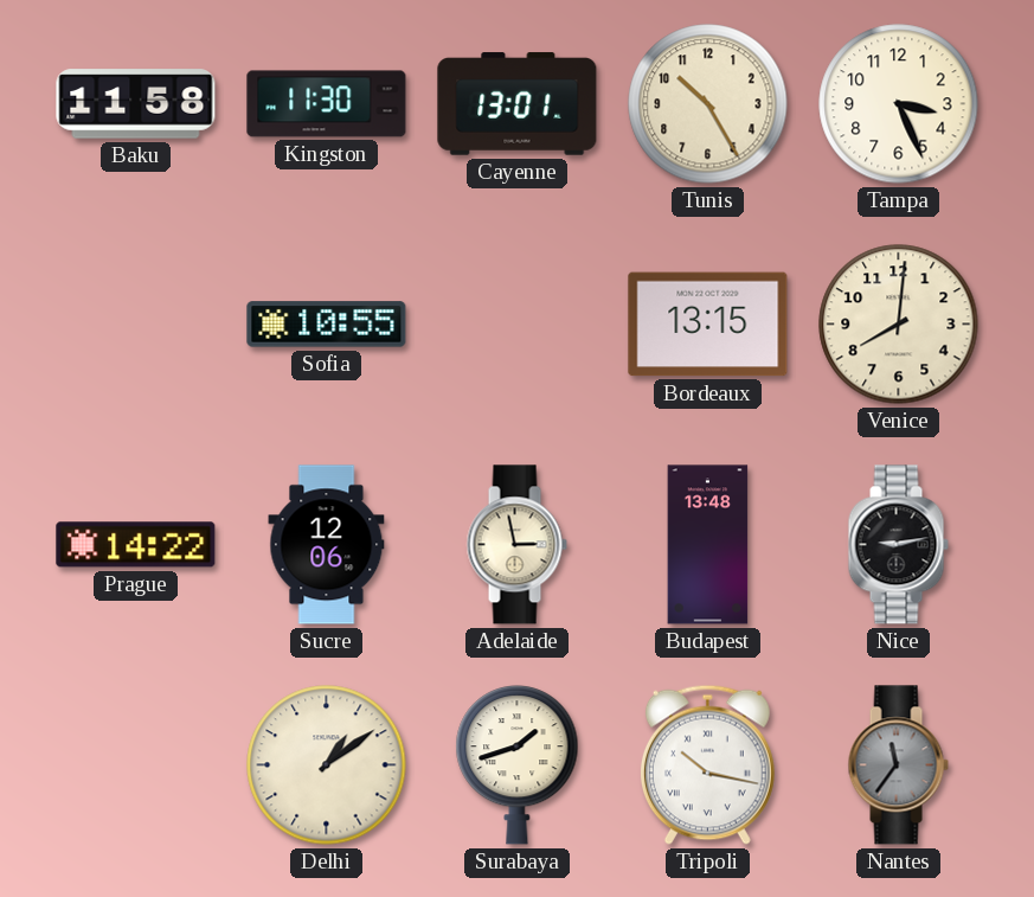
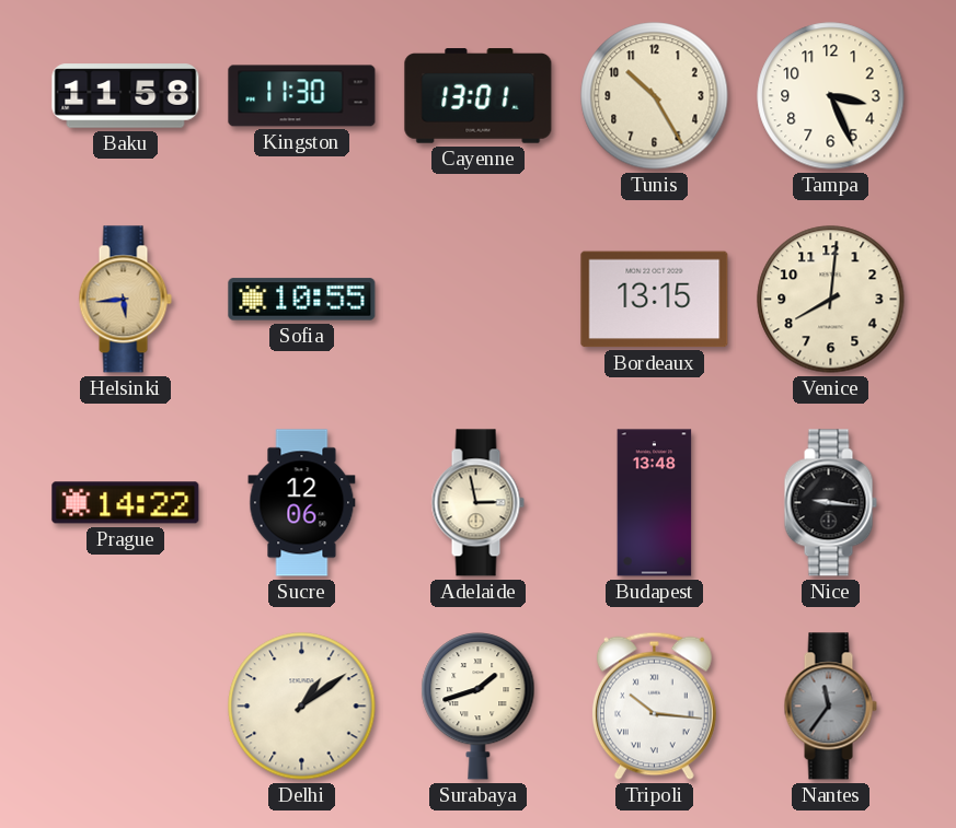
Helsinki: none -> 5:44 (125, 300)
Nice: 9:13 -> 9:16 (830, 503)
Tripoli: 10:17 -> 10:16 (654, 705)
